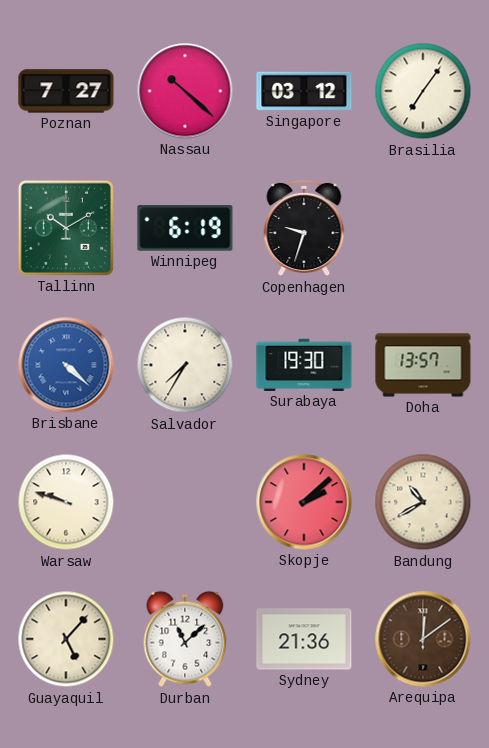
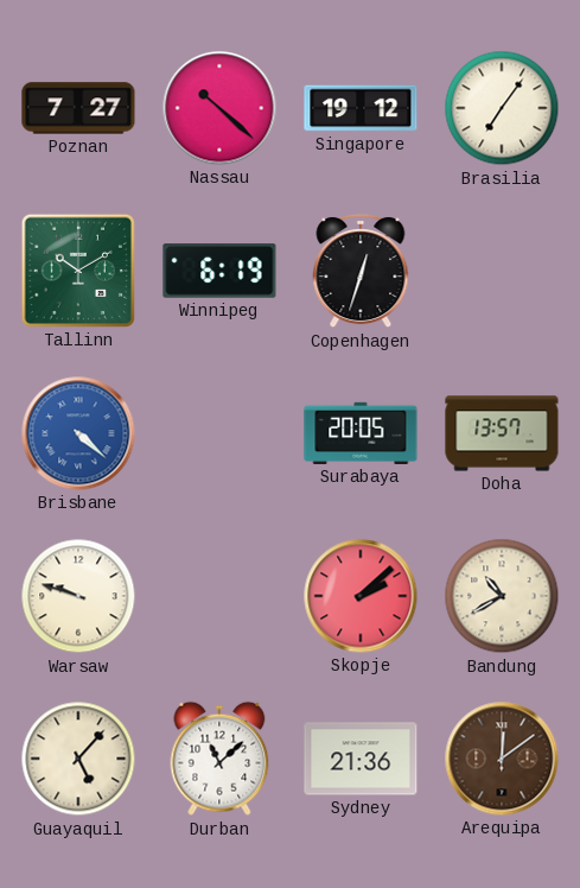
Singapore: 03:12 -> 19:12 (361, 108)
Copenhagen: 9:33 -> 12:33 (361, 271)
Salvador: 7:35 -> none (185, 365)
Surabaya: 19:30 -> 20:05 (361, 433)
